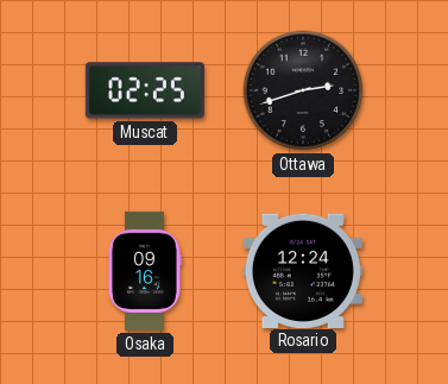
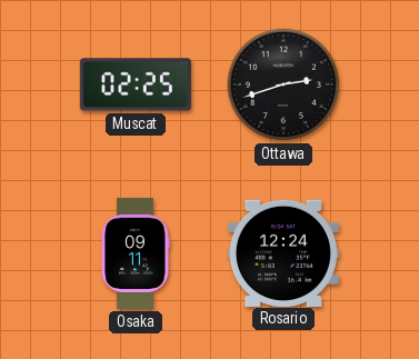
Osaka: 09:16 -> 09:11 (136, 253)
